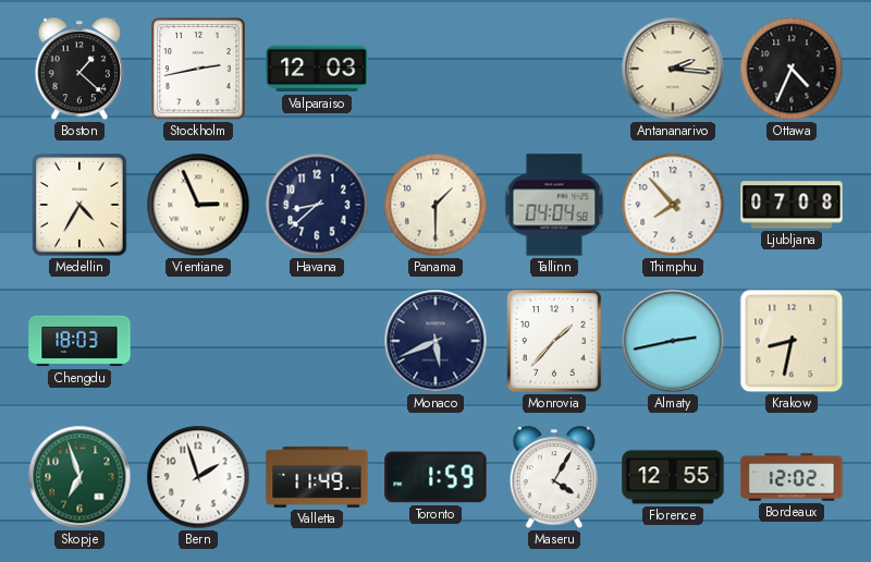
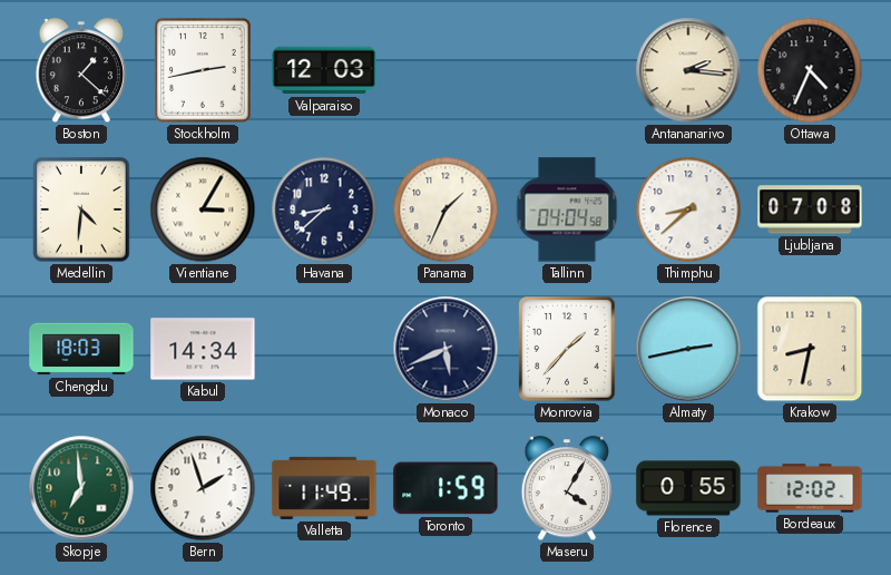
Medellin: 4:35 -> 4:31 (81, 209)
Vientiane: 2:56 -> 3:05 (203, 209)
Panama: 1:30 -> 1:34 (445, 209)
Thimphu: 7:53 -> 8:38 (688, 209)
Kabul: none -> 14:34 (203, 349)
Skopje: 6:57 -> 6:59 (81, 488)
Florence: 12:55 -> 0:55 (688, 488)
